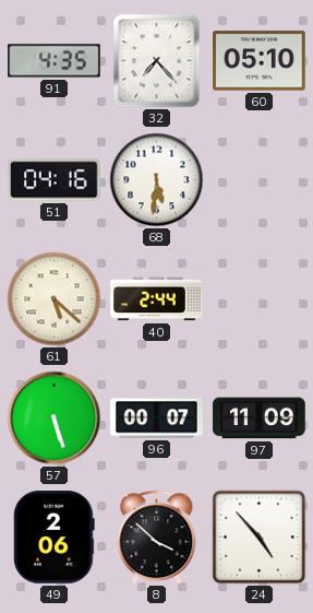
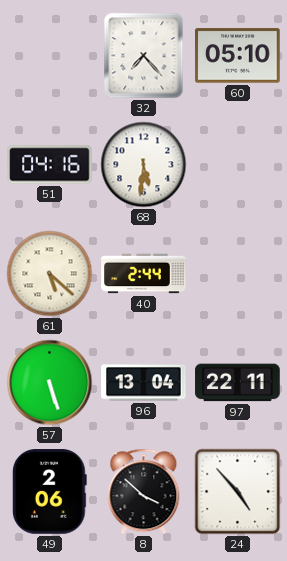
91: 4:35 -> none (55, 61)
96: 00:07 -> 13:04 (144, 383)
97: 11:09 -> 22:11 (238, 383)
